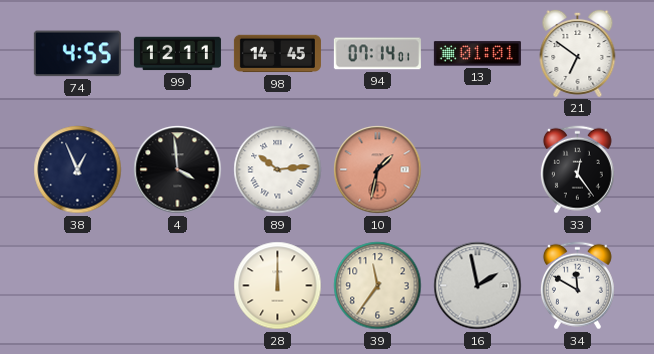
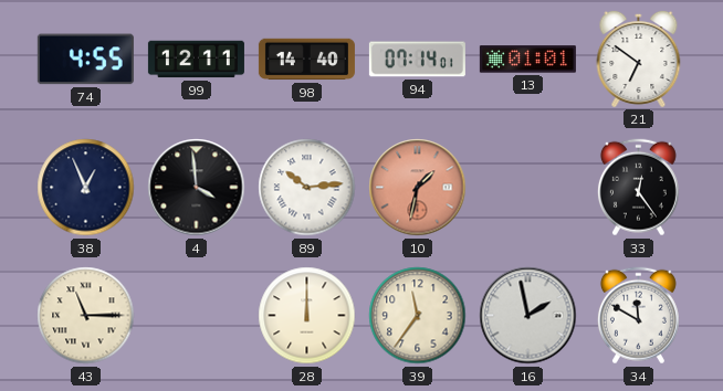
98: 14:45 -> 14:40 (306, 60)
43: none -> 11:15 (86, 316)
